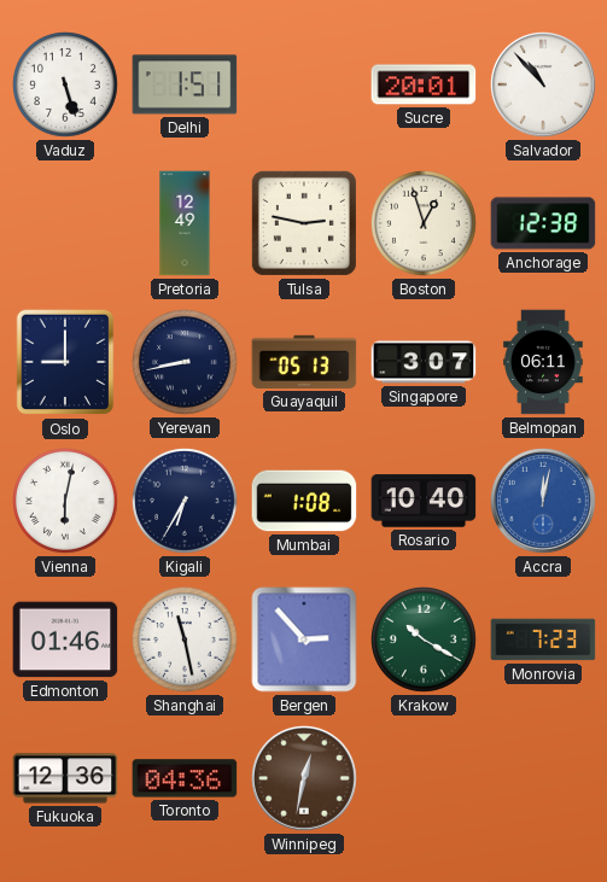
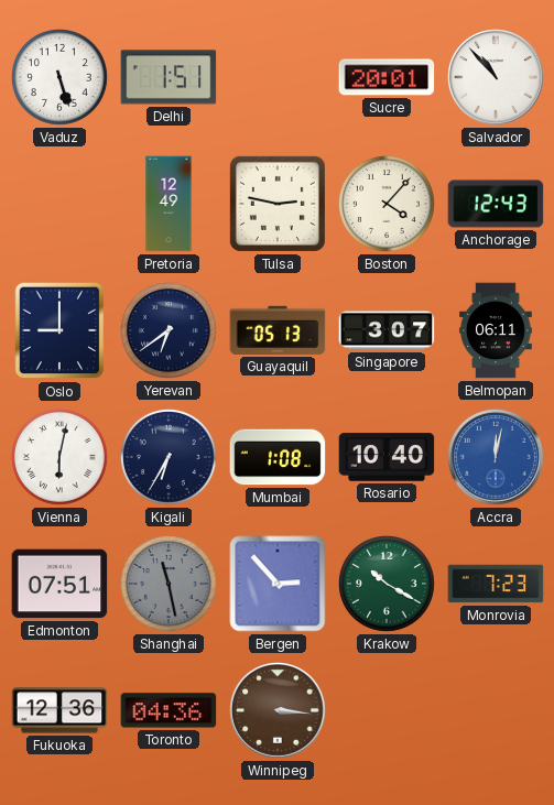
Boston: 12:57 -> 4:07 (388, 205)
Anchorage: 12:38 -> 12:43 (496, 204)
Yerevan: 8:43 -> 6:39 (170, 331)
Edmonton: 01:46 -> 07:51 (59, 584)
Shanghai dial: white -> grey (170, 585)
Winnipeg: 12:32 -> 3:16 (279, 711)
